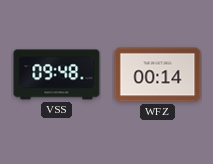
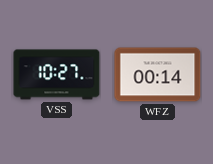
VSS: 09:48 -> 10:27 (57, 75)
